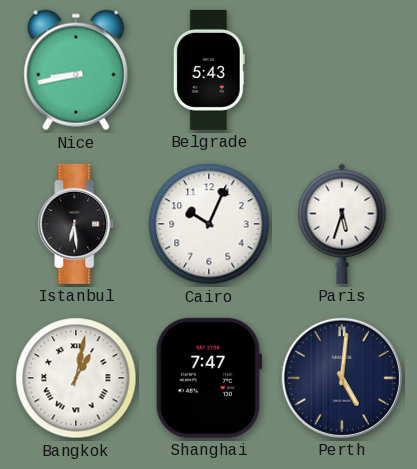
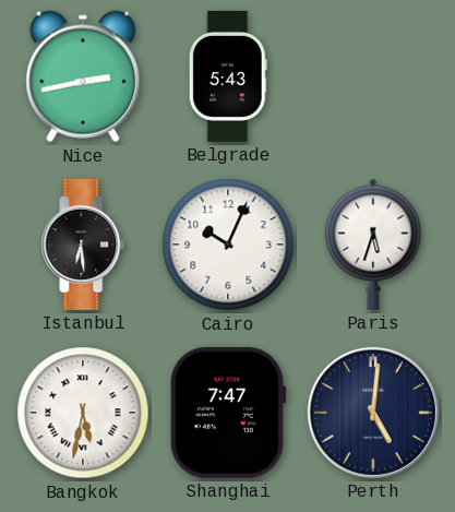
Nice: 8:43 -> 2:43 (83, 76)
Bangkok: 1:02 -> 5:32 (83, 413)
